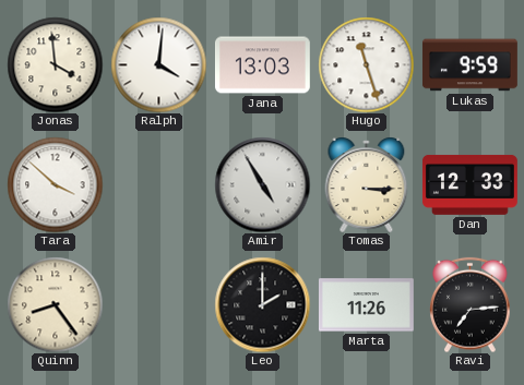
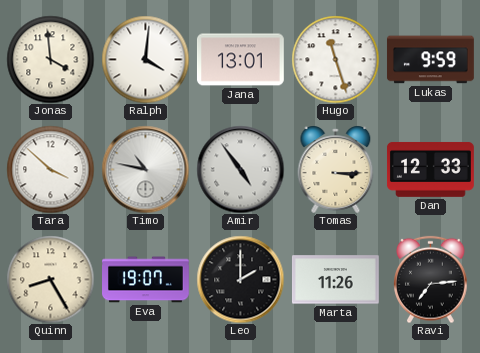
Jana: 13:03 -> 13:01 (240, 60)
Timo: none -> 10:47 (145, 169)
Amir: 4:55 -> 4:54 (240, 169)
Quinn: 8:24 -> 8:25 (50, 279)
Eva: none -> 19:07 (146, 280)
